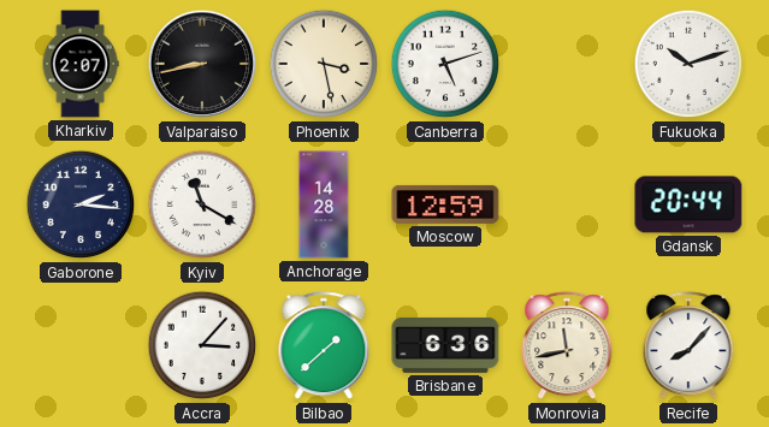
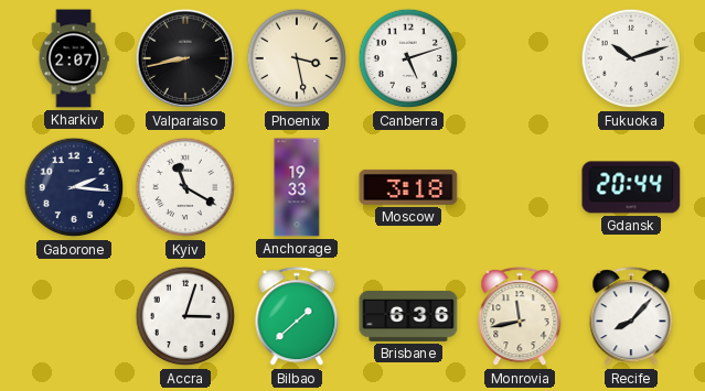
Anchorage: 14:28 -> 19:33 (297, 187)
Moscow: 12:59 -> 3:18 (408, 187)
Accra: 3:07 -> 3:03 (185, 316)
